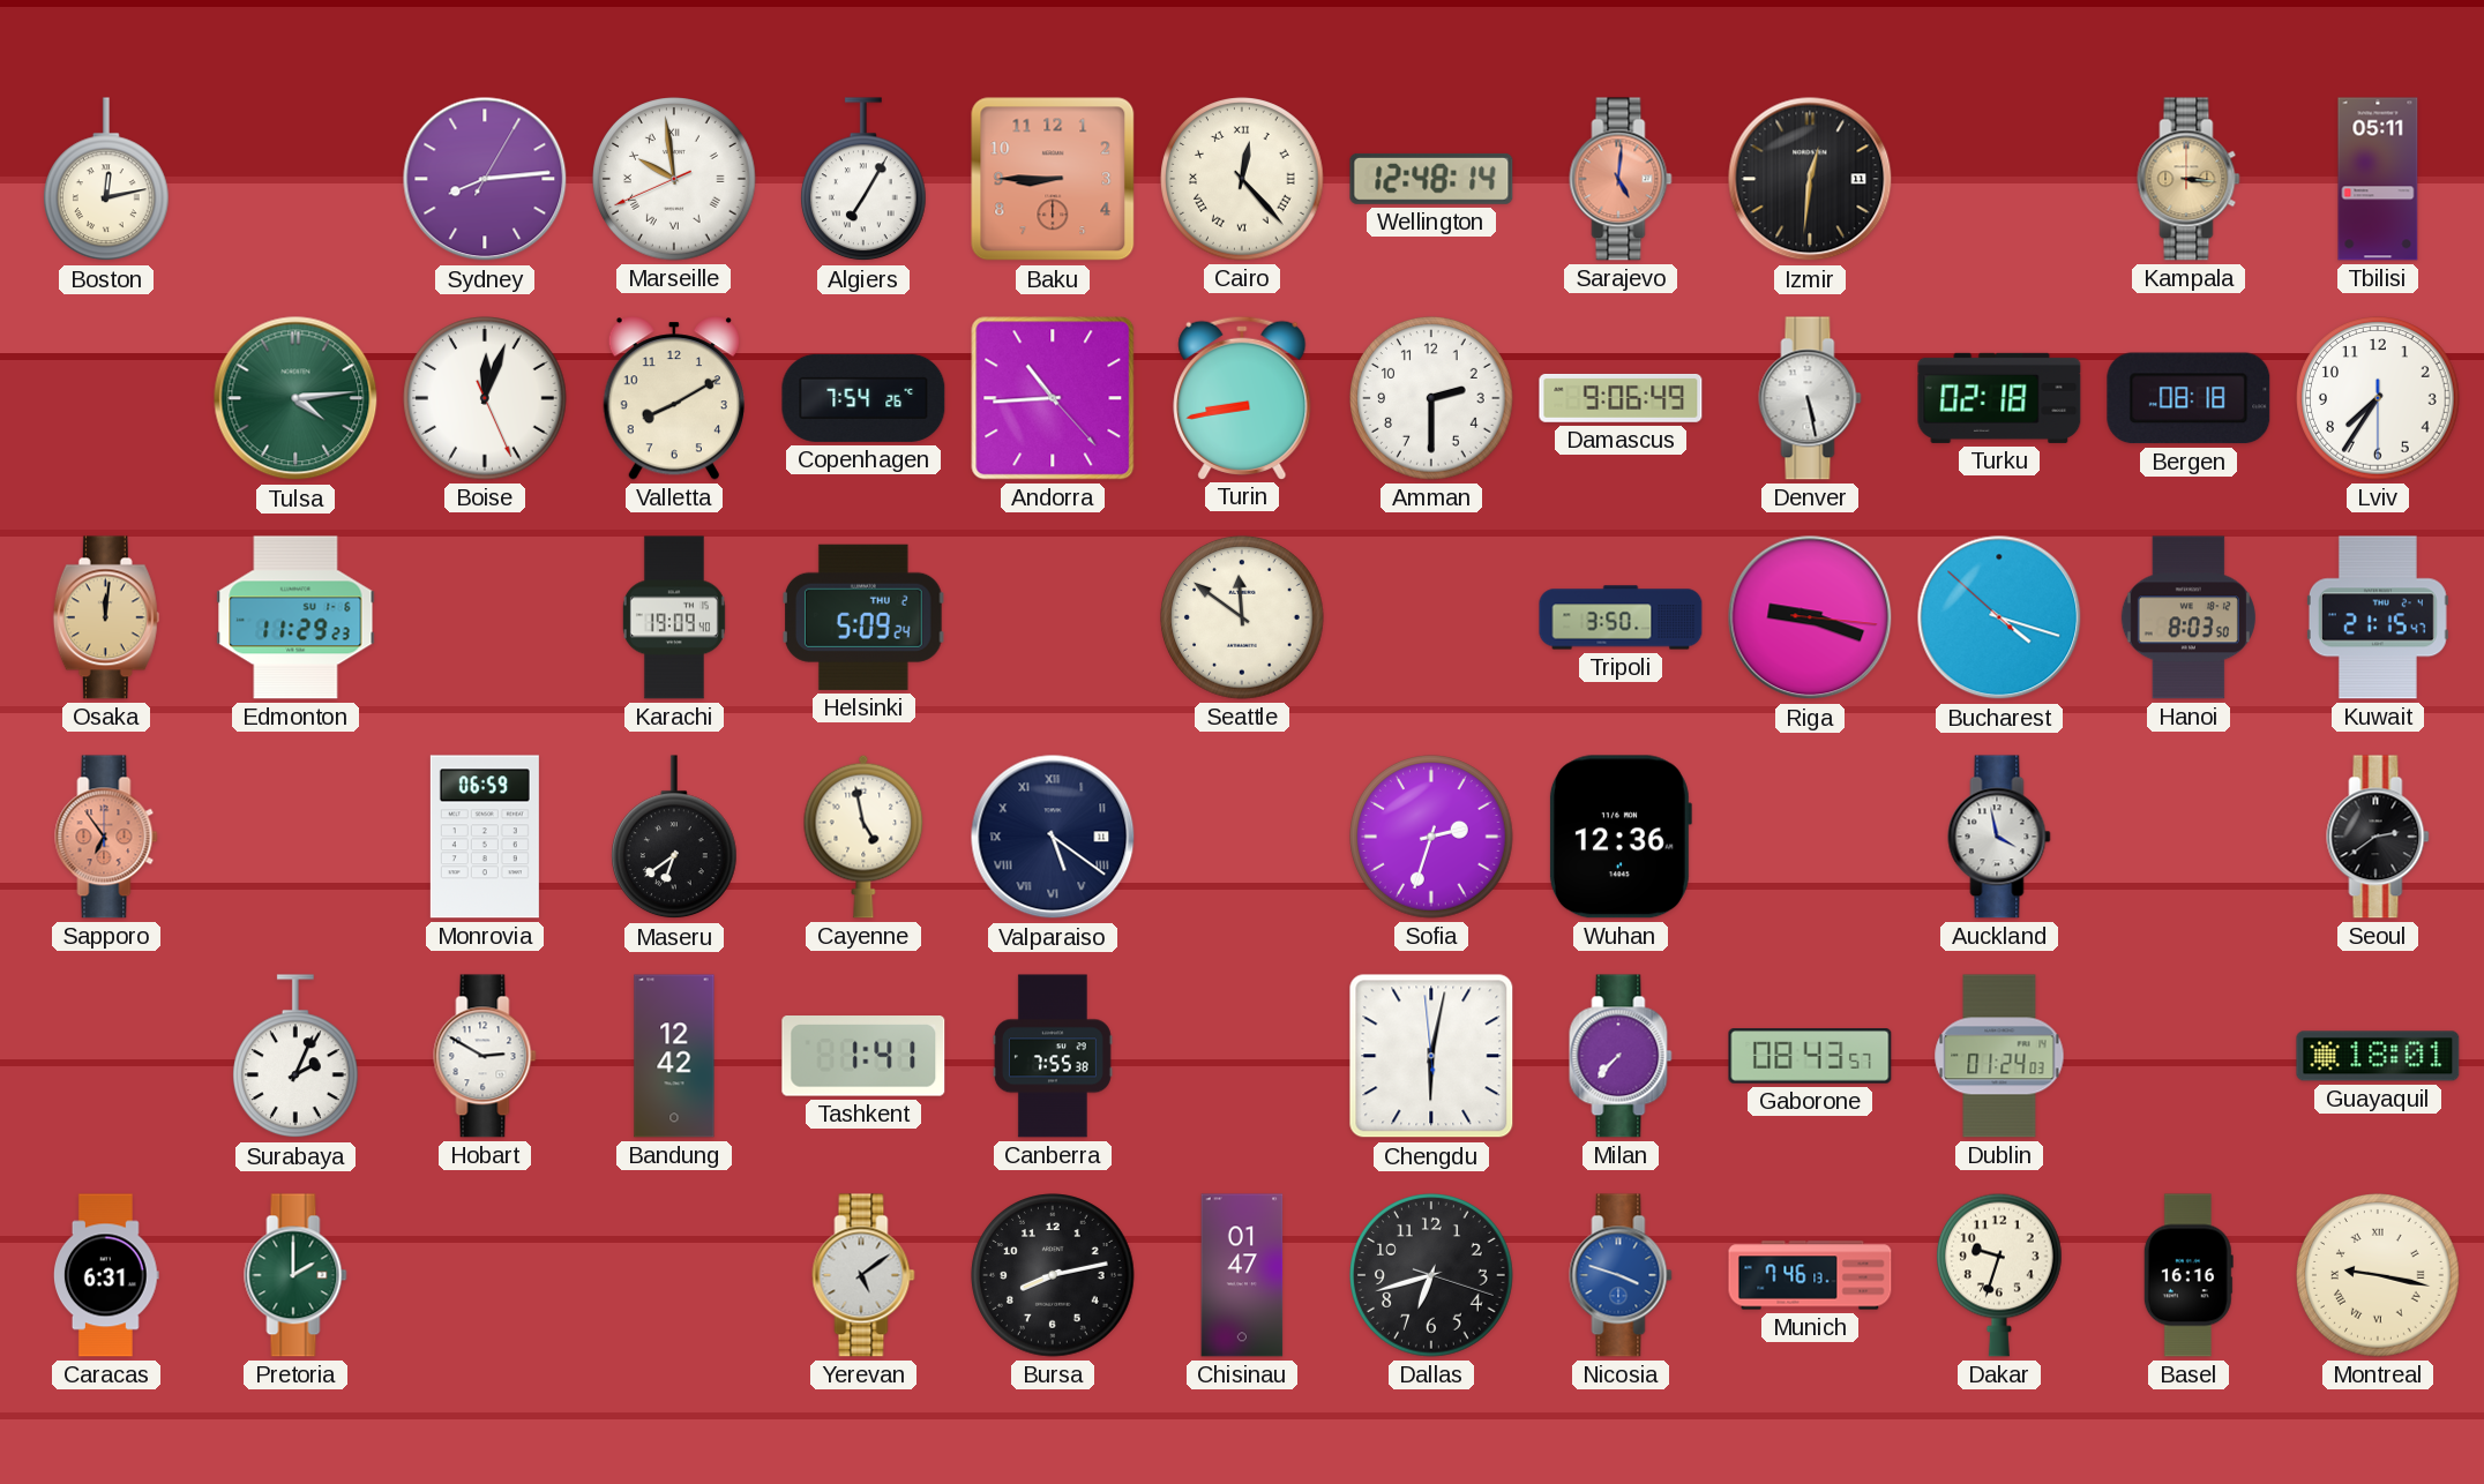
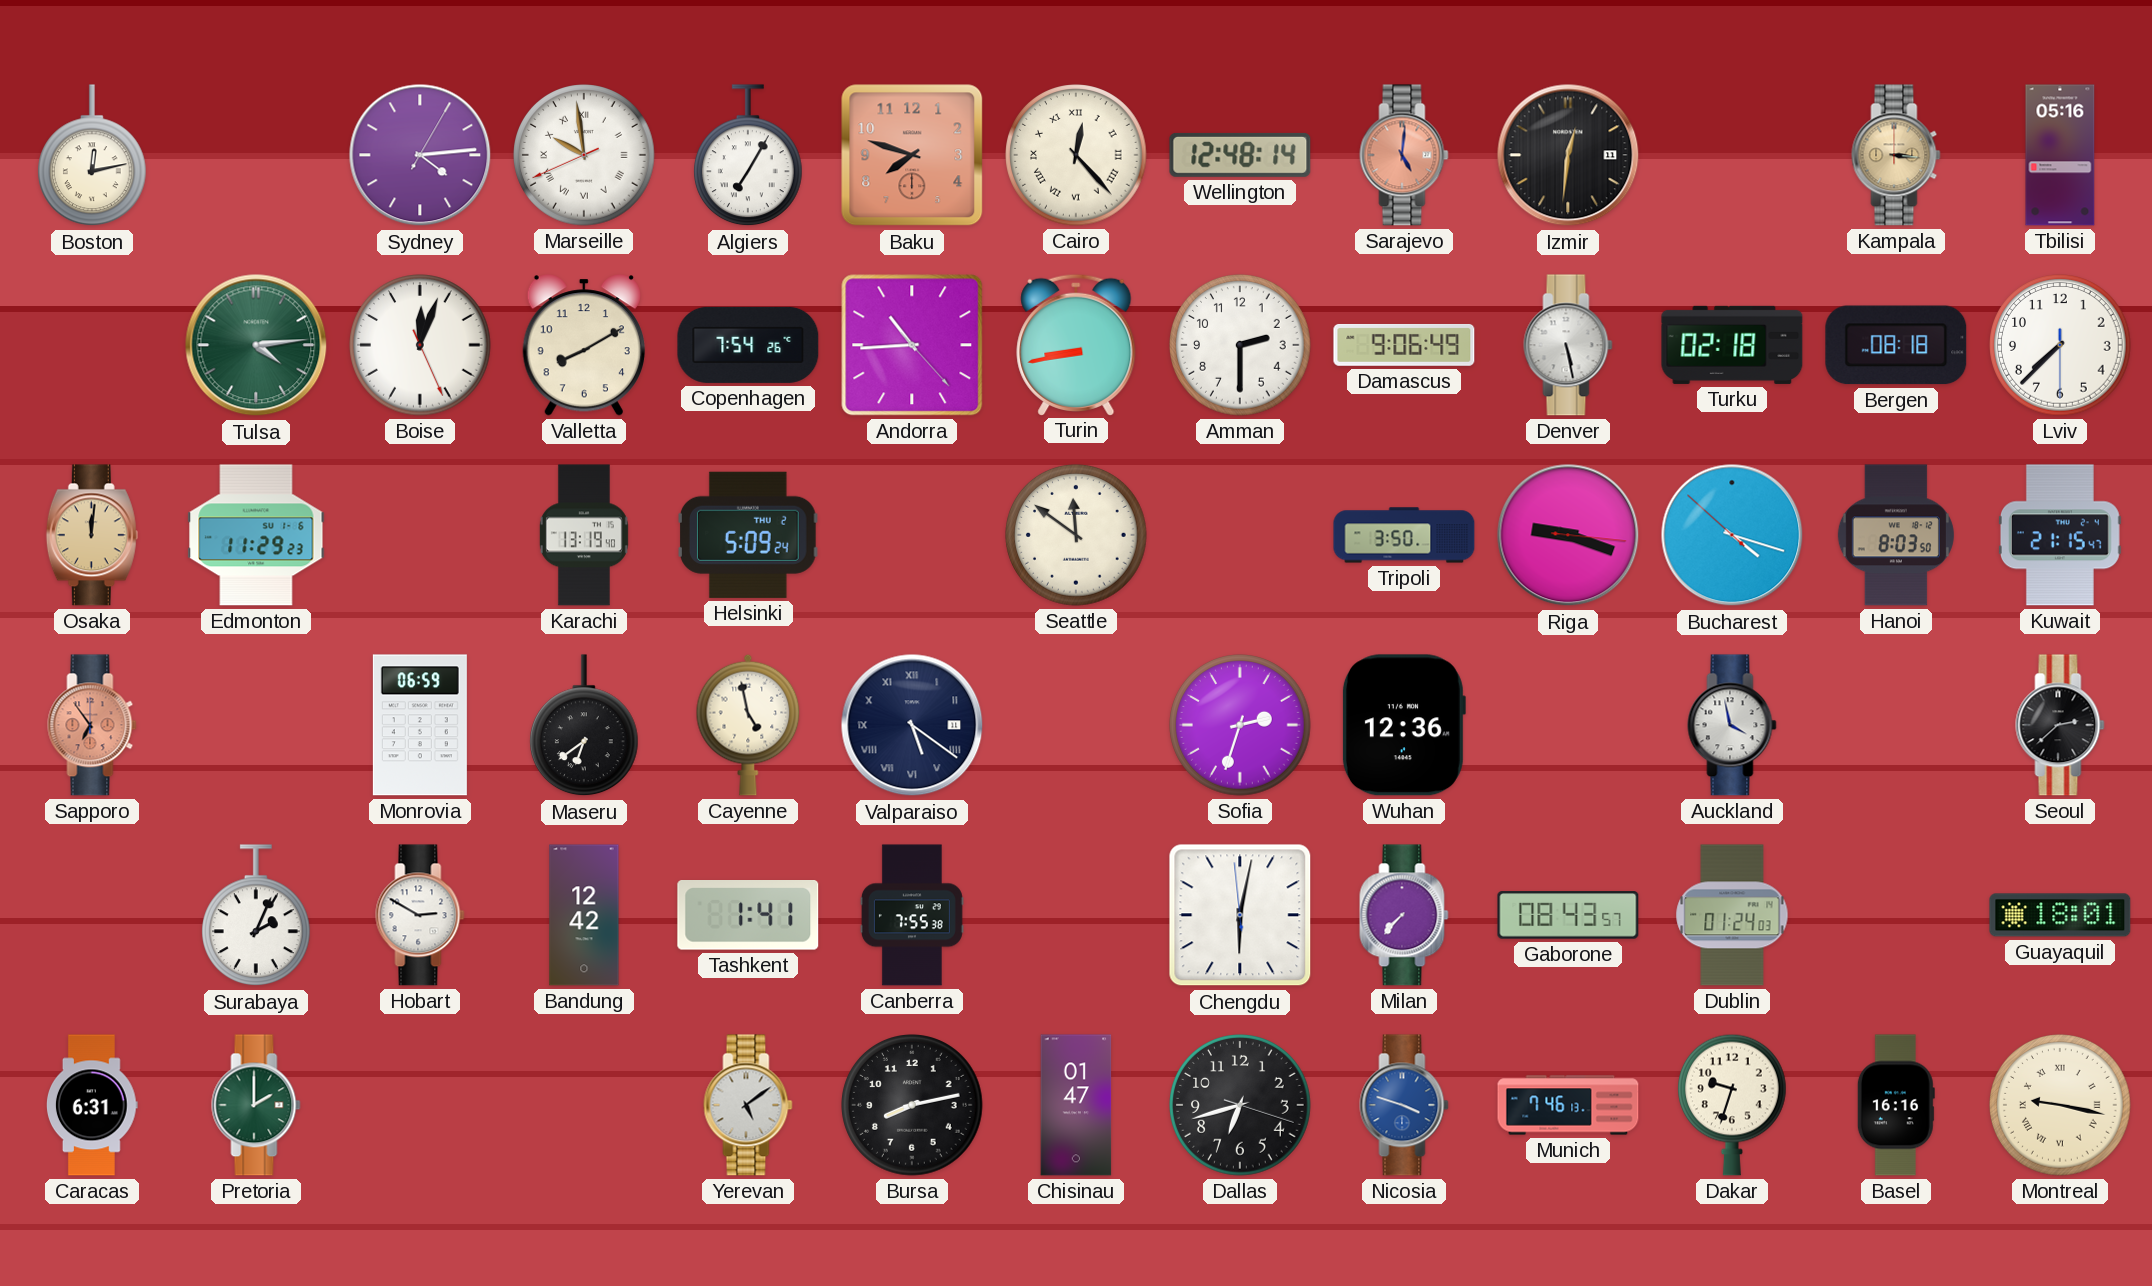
Sydney: 8:14 -> 4:14 (420, 155)
Baku: 8:45 -> 7:48 (912, 155)
Tbilisi: 05:11 -> 05:16 (2060, 155)
Lviv: 7:35 -> 7:37 (2060, 345)
Karachi: 19:09 -> 13:19 (584, 535)
Seoul: 2:39 -> 2:38 (2060, 725)
